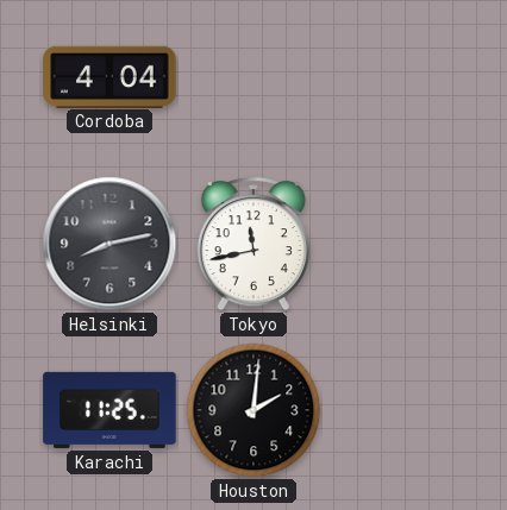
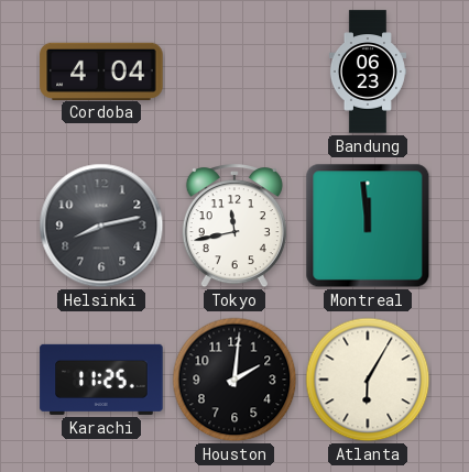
Bandung: none -> 06:23 (368, 72)
Montreal: none -> 11:59 (368, 226)
Atlanta: none -> 6:05 (368, 380)
